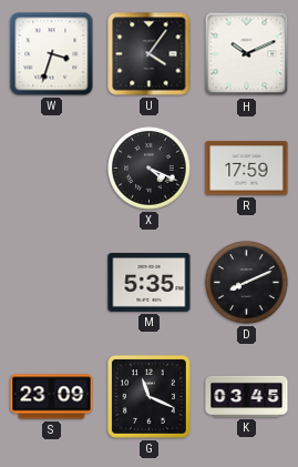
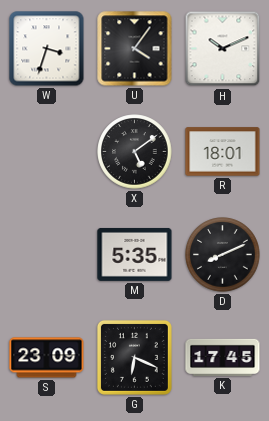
X: 4:19 -> 5:09 (135, 152)
R: 17:59 -> 18:01 (223, 152)
G: 11:19 -> 6:19 (134, 357)
K: 03:45 -> 17:45 (223, 357)
